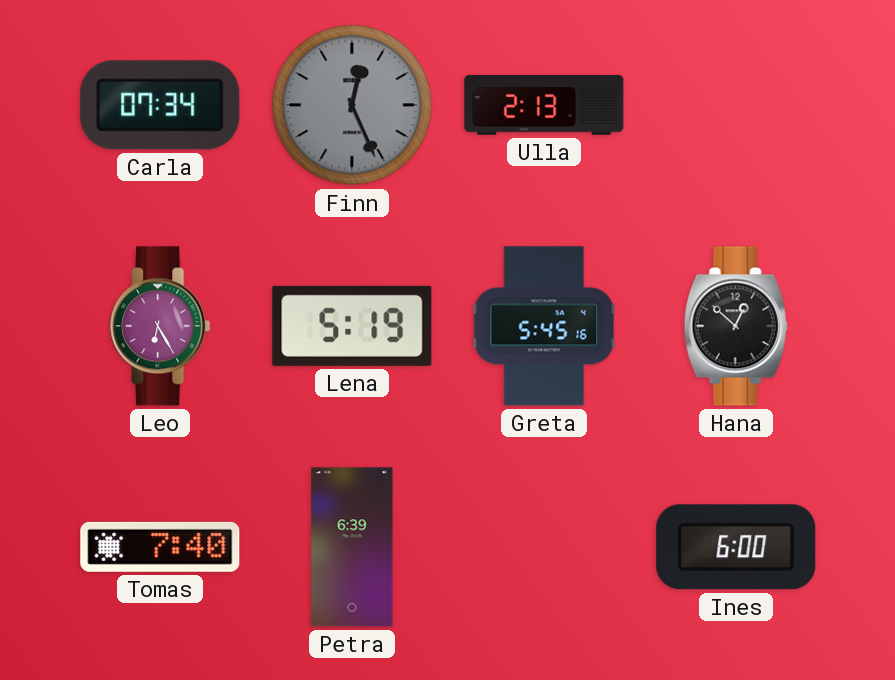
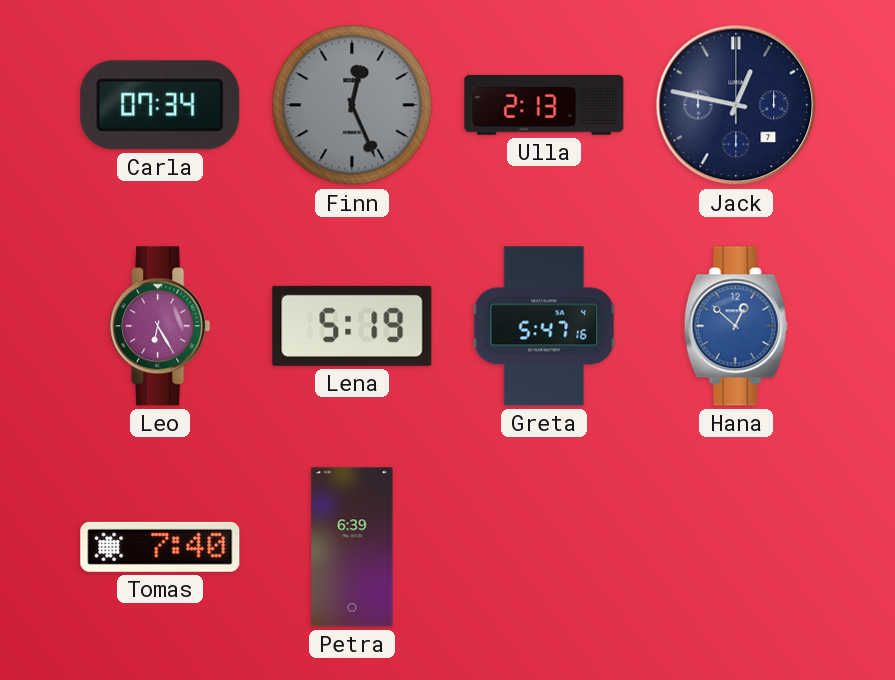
Jack: none -> 12:47 (736, 105)
Greta: 5:45 -> 5:47 (544, 326)
Hana dial: black -> blue (736, 326)
Ines: 6:00 -> none (736, 547)
